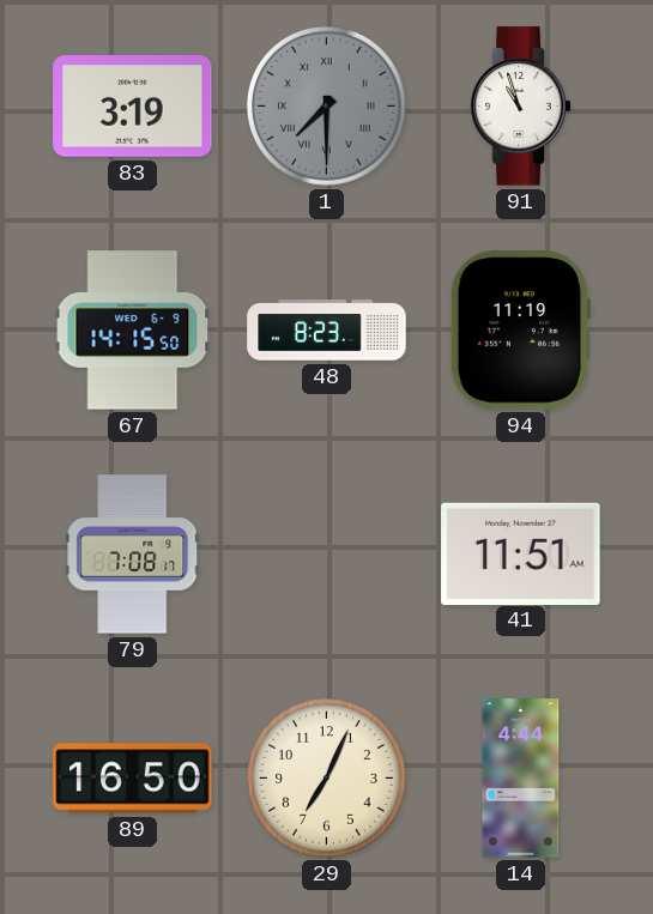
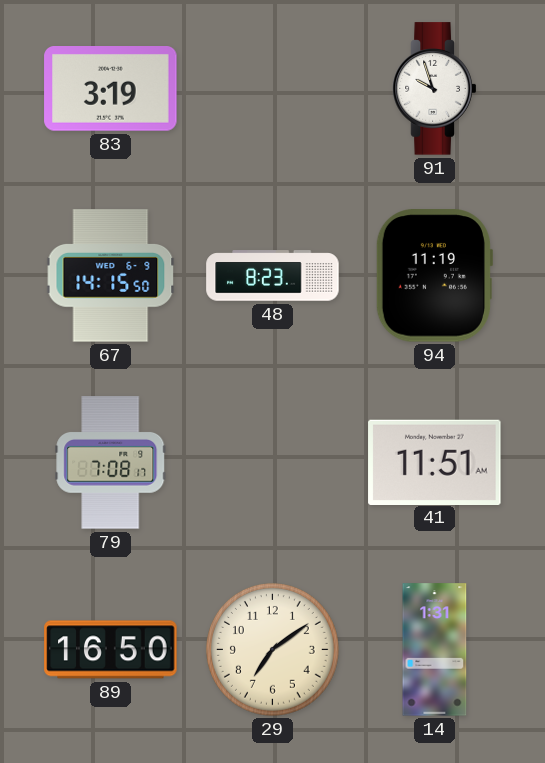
1: 7:30 -> none (326, 105)
91: 10:57 -> 9:57 (435, 89)
29: 7:04 -> 7:09 (272, 649)
14: 4:44 -> 1:31 (435, 650)
